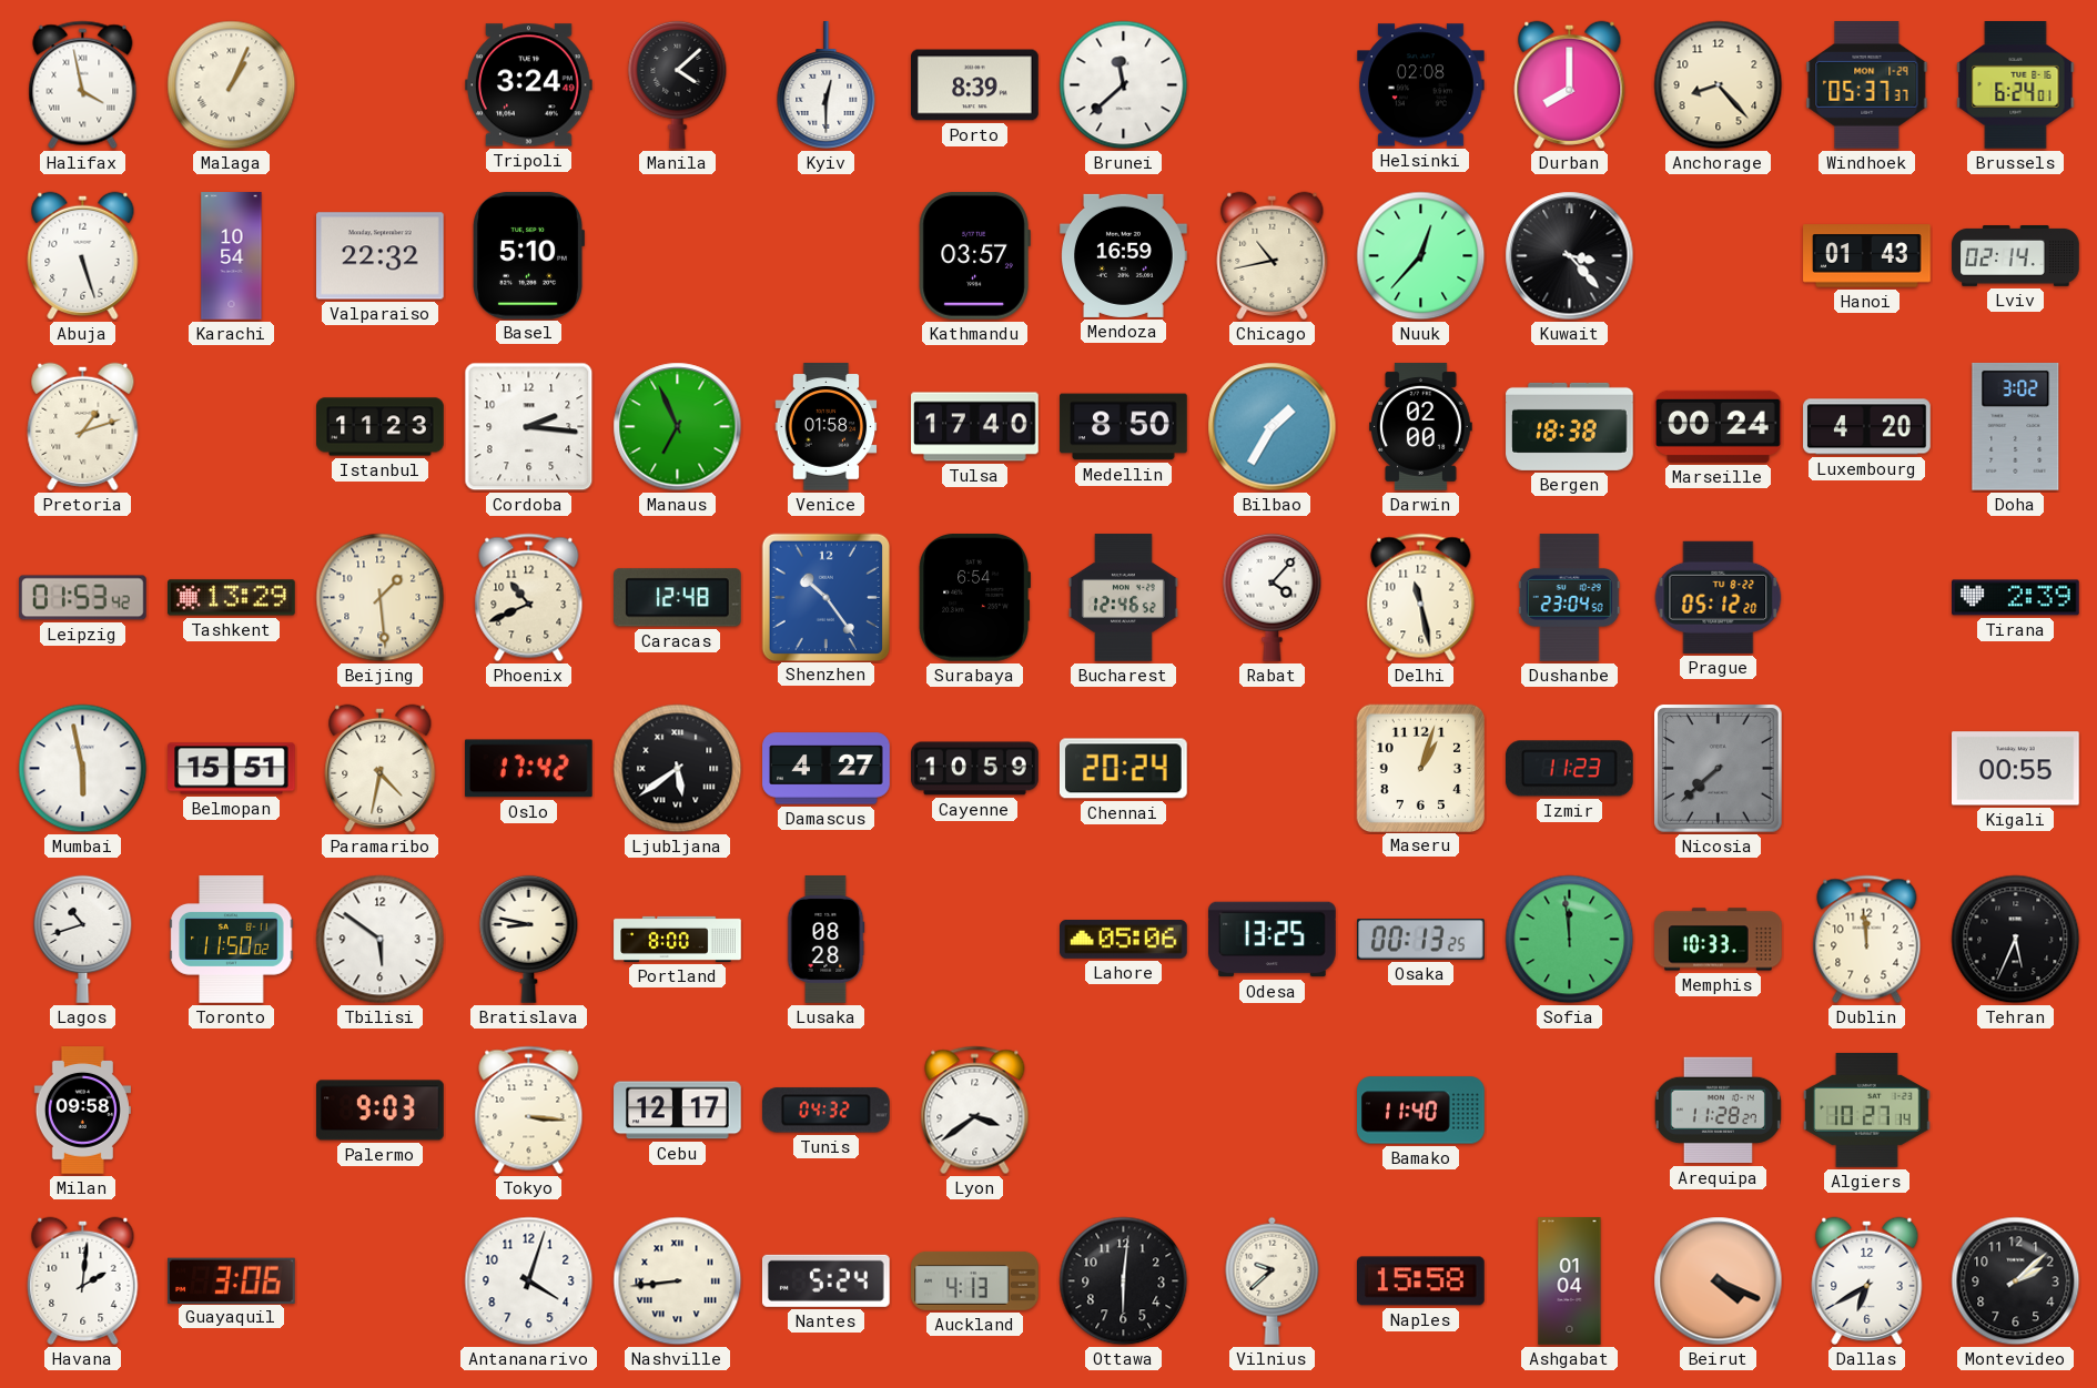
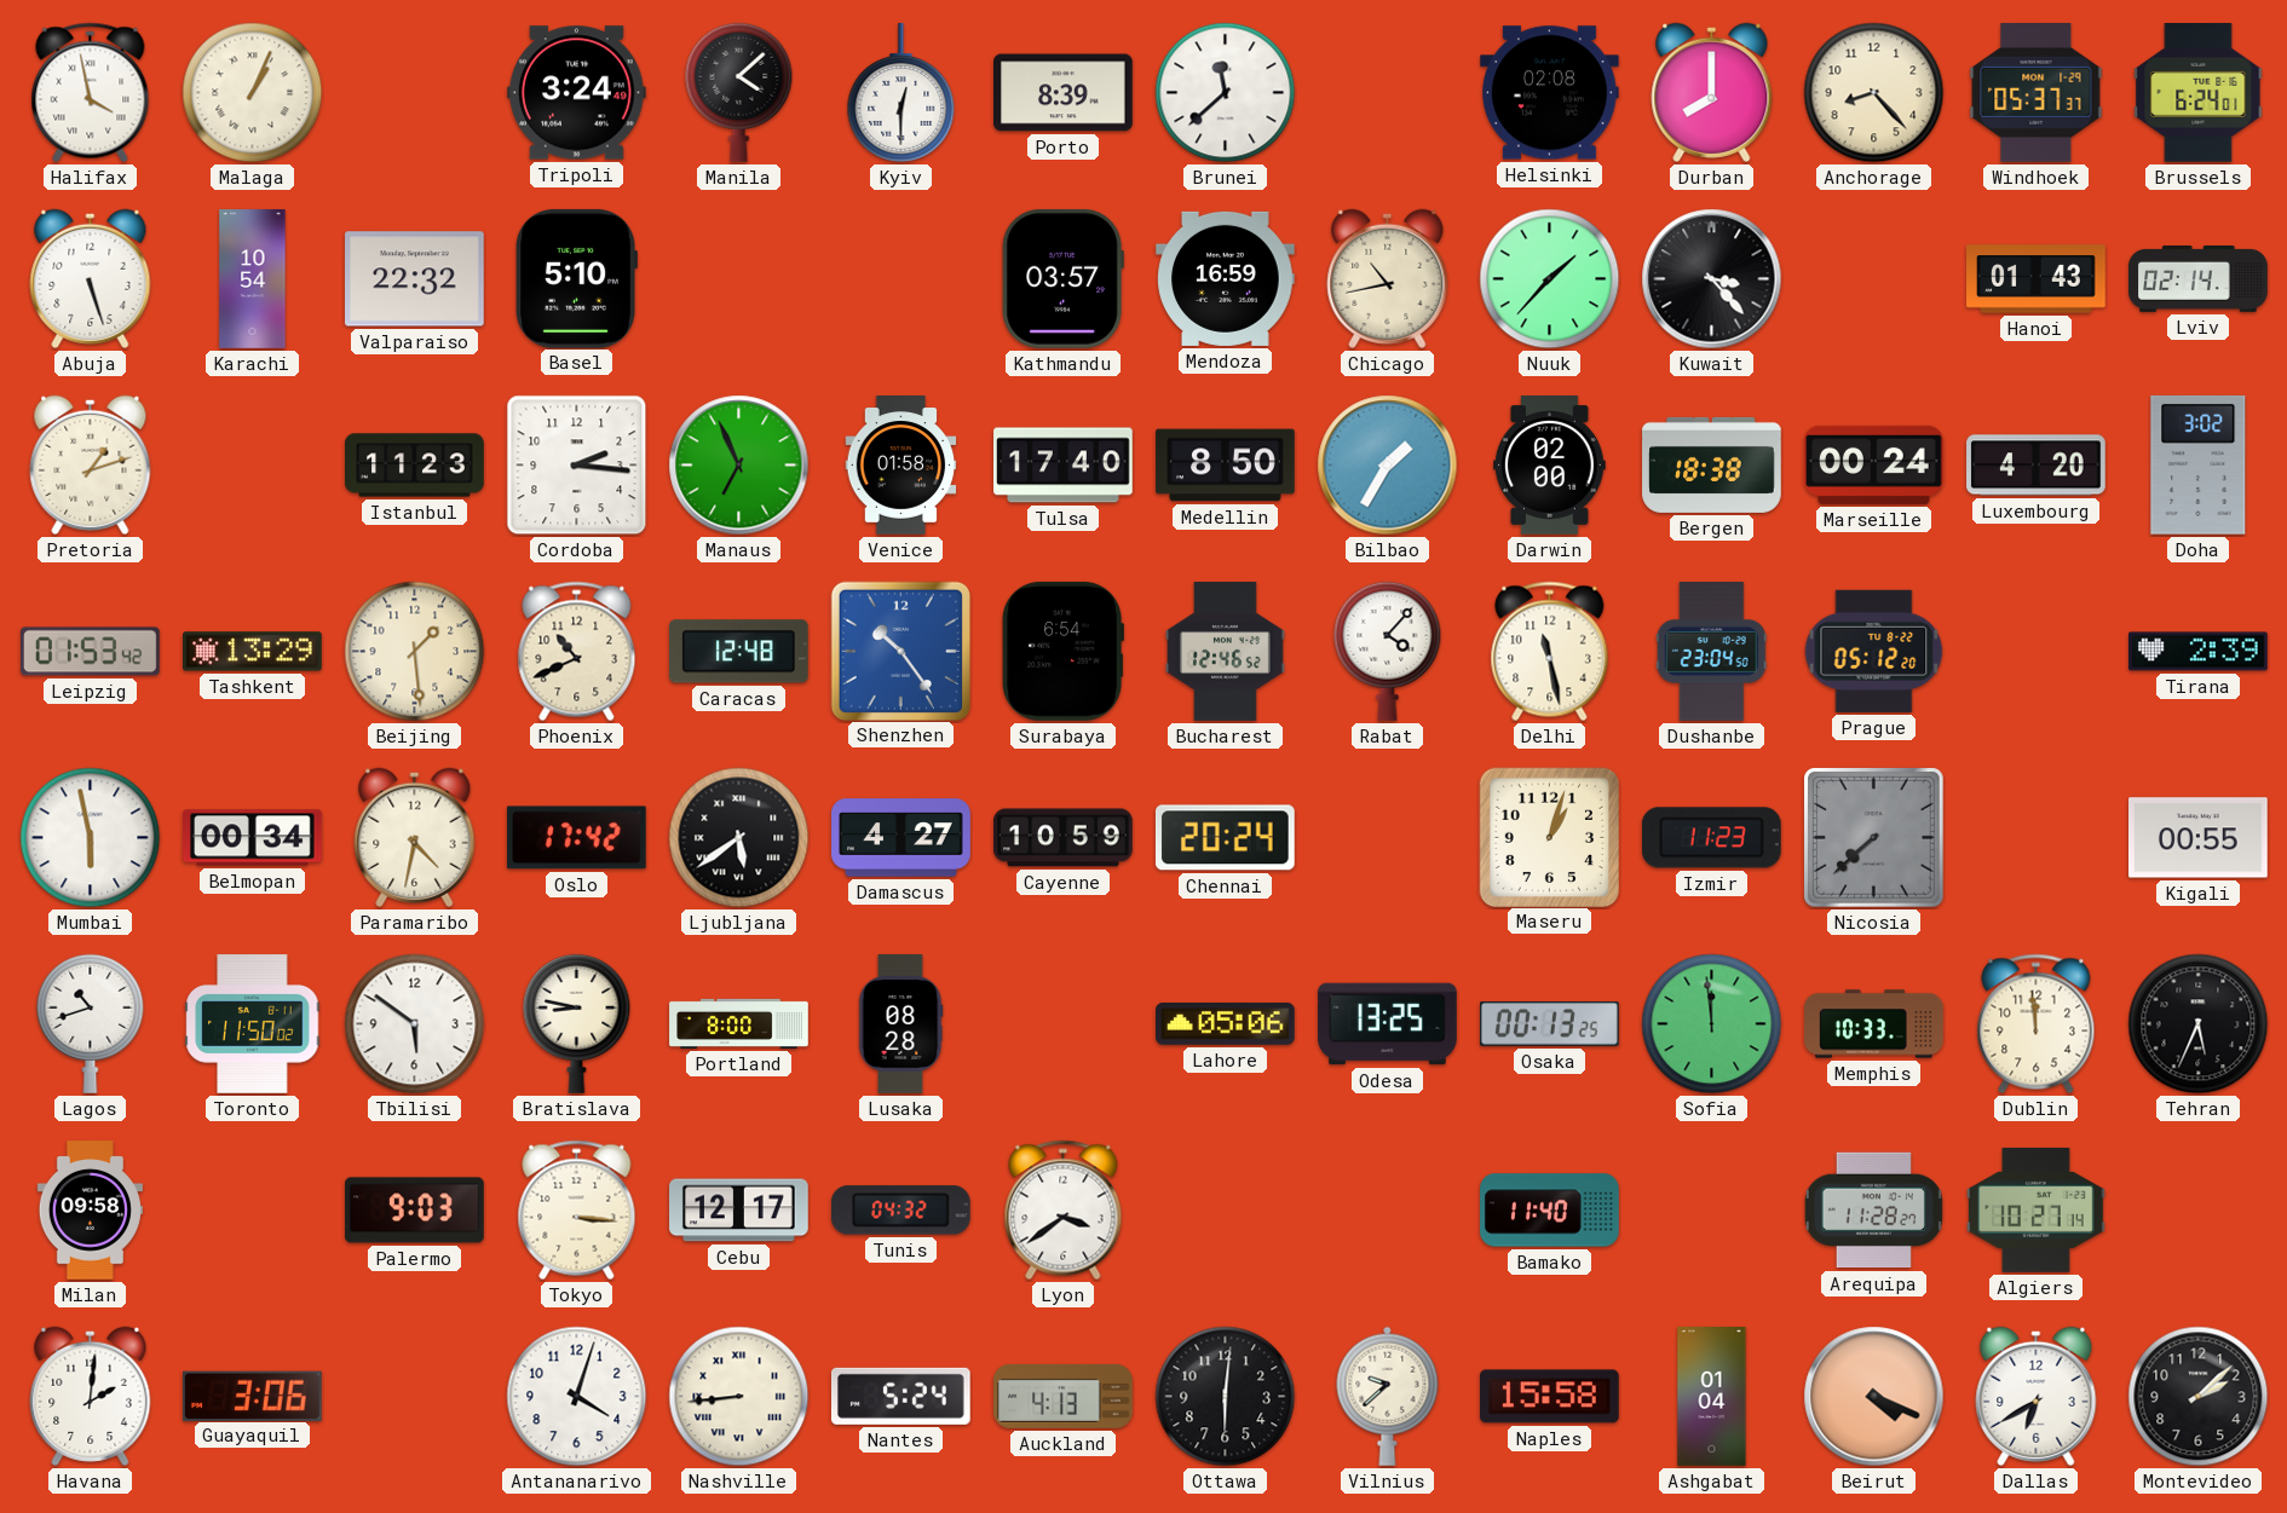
Nuuk: 12:37 -> 1:37 (1550, 279)
Belmopan: 15:51 -> 00:34 (253, 838)
